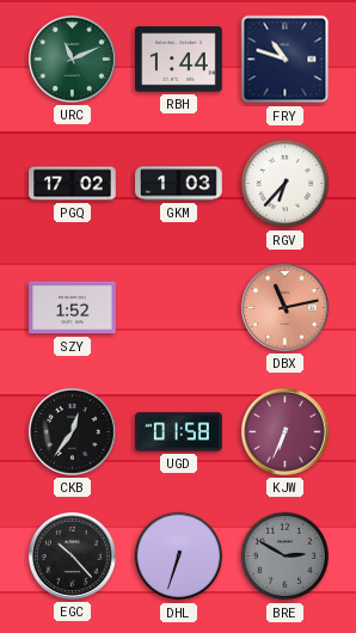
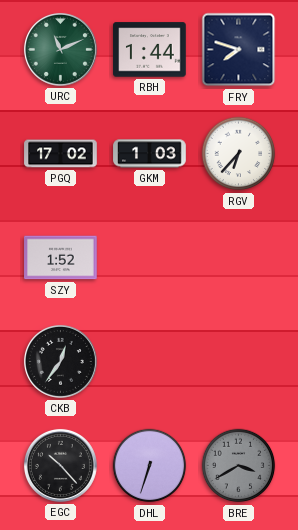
FRY: 10:48 -> 7:48 (239, 50)
DBX: 11:13 -> none (284, 307)
UGD: 01:58 -> none (179, 432)
KJW: 6:34 -> none (284, 431)
BRE: 2:50 -> 3:40 (239, 466)
